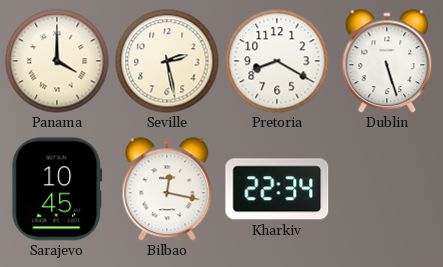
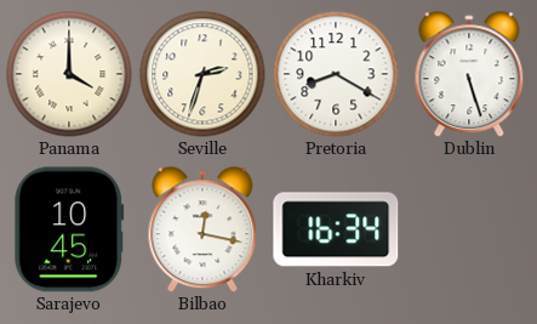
Seville: 2:28 -> 2:33 (202, 74)
Kharkiv: 22:34 -> 16:34 (336, 229)
